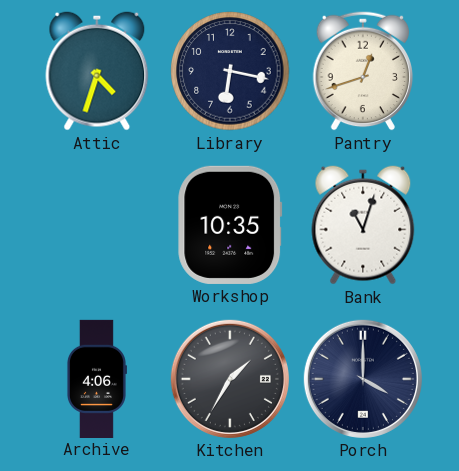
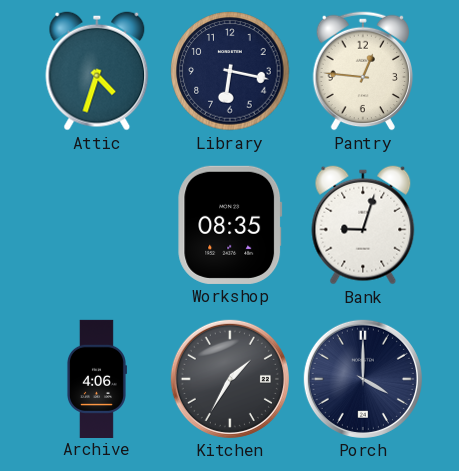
Pantry: 12:42 -> 12:46 (363, 71)
Workshop: 10:35 -> 08:35 (230, 225)
Bank: 11:03 -> 9:03 (363, 225)
